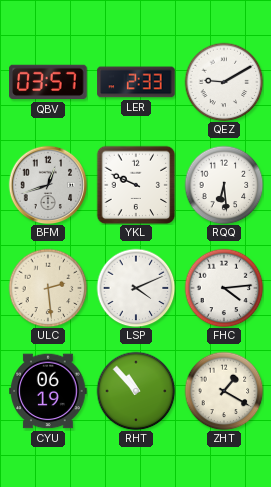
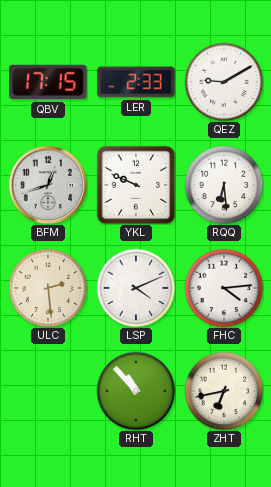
QBV: 03:57 -> 17:15 (48, 82)
CYU: 06:19 -> none (48, 391)
ZHT: 1:20 -> 6:43 (224, 391)
